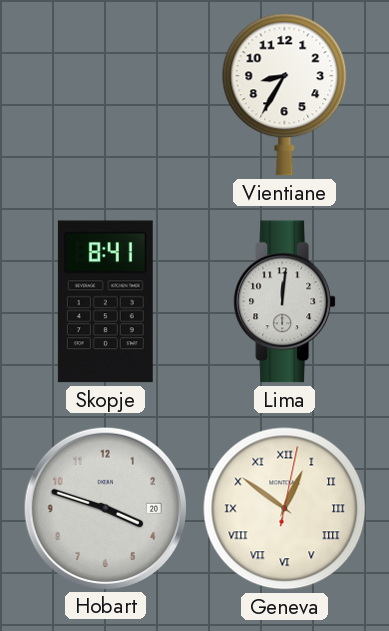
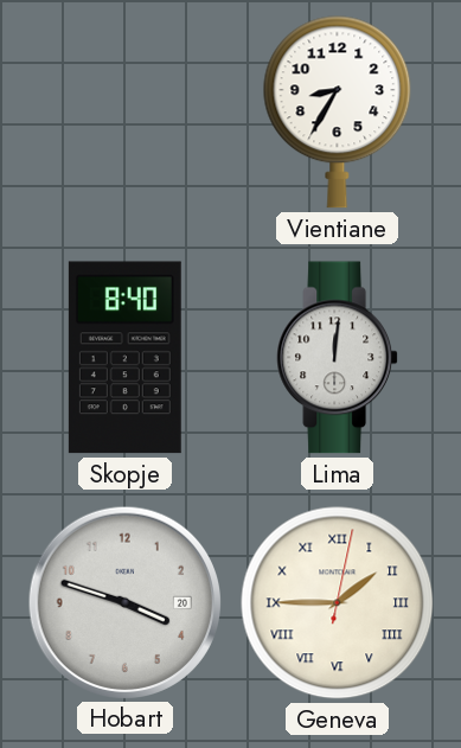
Skopje: 8:41 -> 8:40 (124, 358)
Geneva: 12:51 -> 1:45 (338, 603)
